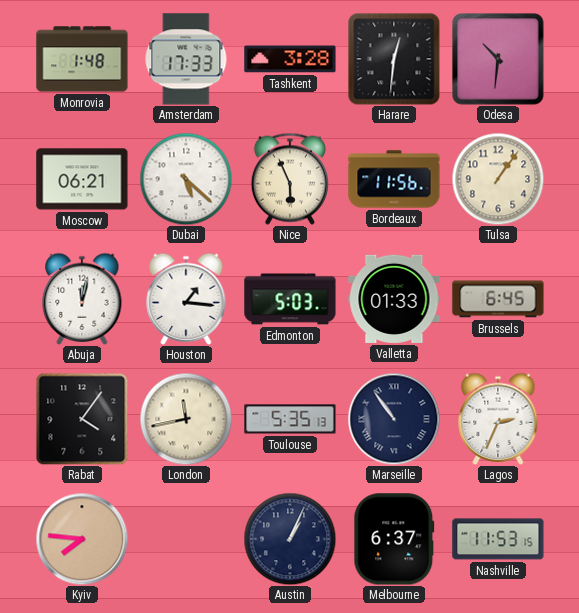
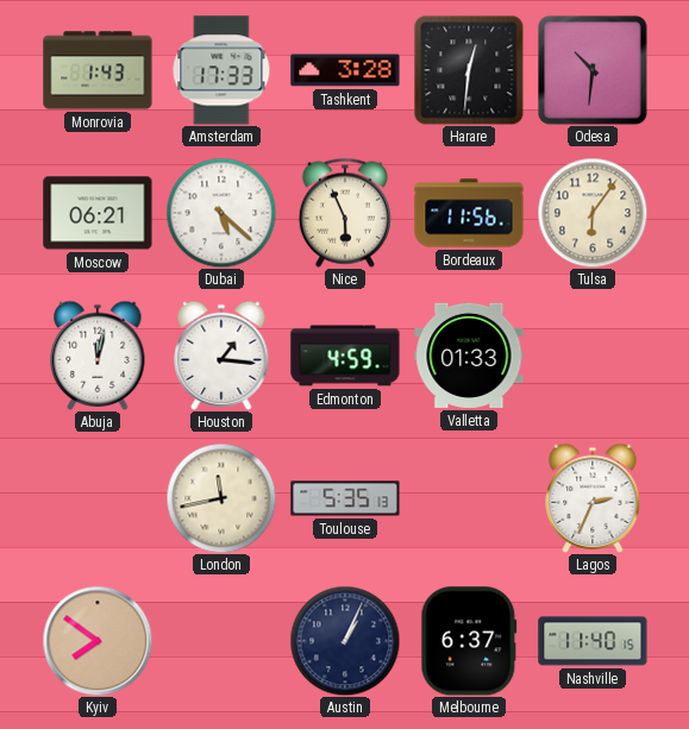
Monrovia: 1:48 -> 1:43 (98, 70)
Tulsa: 1:06 -> 6:06 (593, 213)
Edmonton: 5:03 -> 4:59 (345, 356)
Brussels: 6:45 -> none (498, 299)
Rabat: 4:06 -> none (82, 419)
Marseille: 10:54 -> none (394, 419)
Kyiv: 7:46 -> 7:51 (98, 641)
Nashville: 11:53 -> 11:40 (593, 641)
